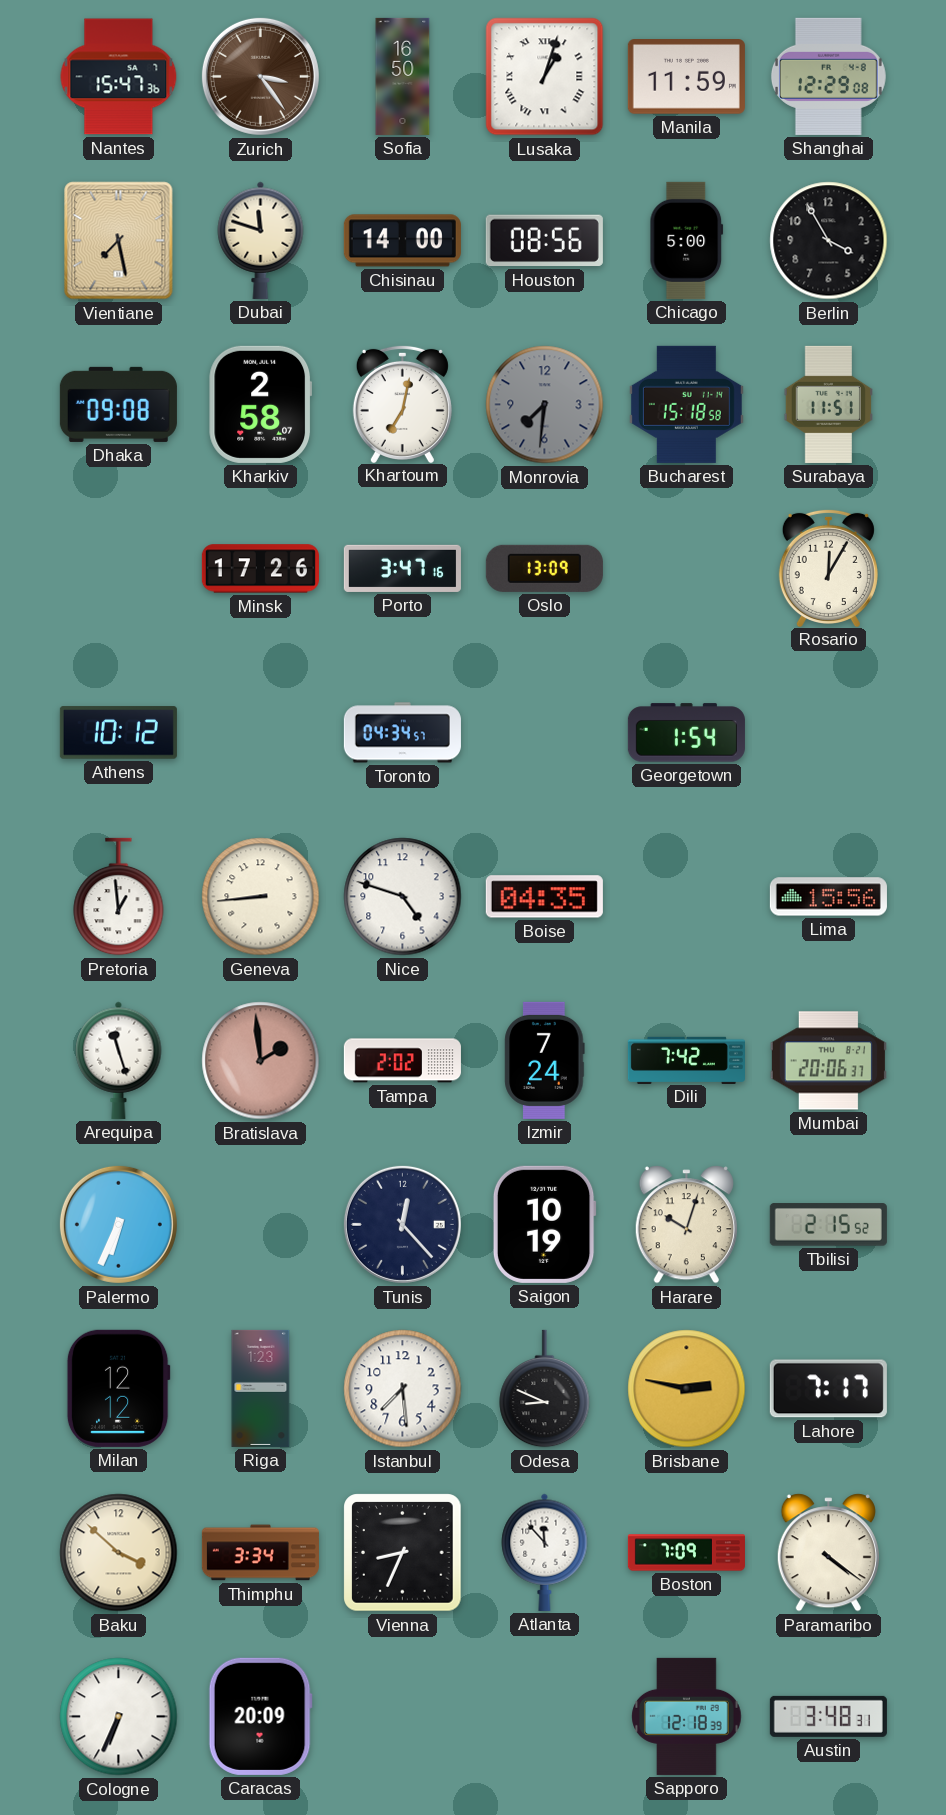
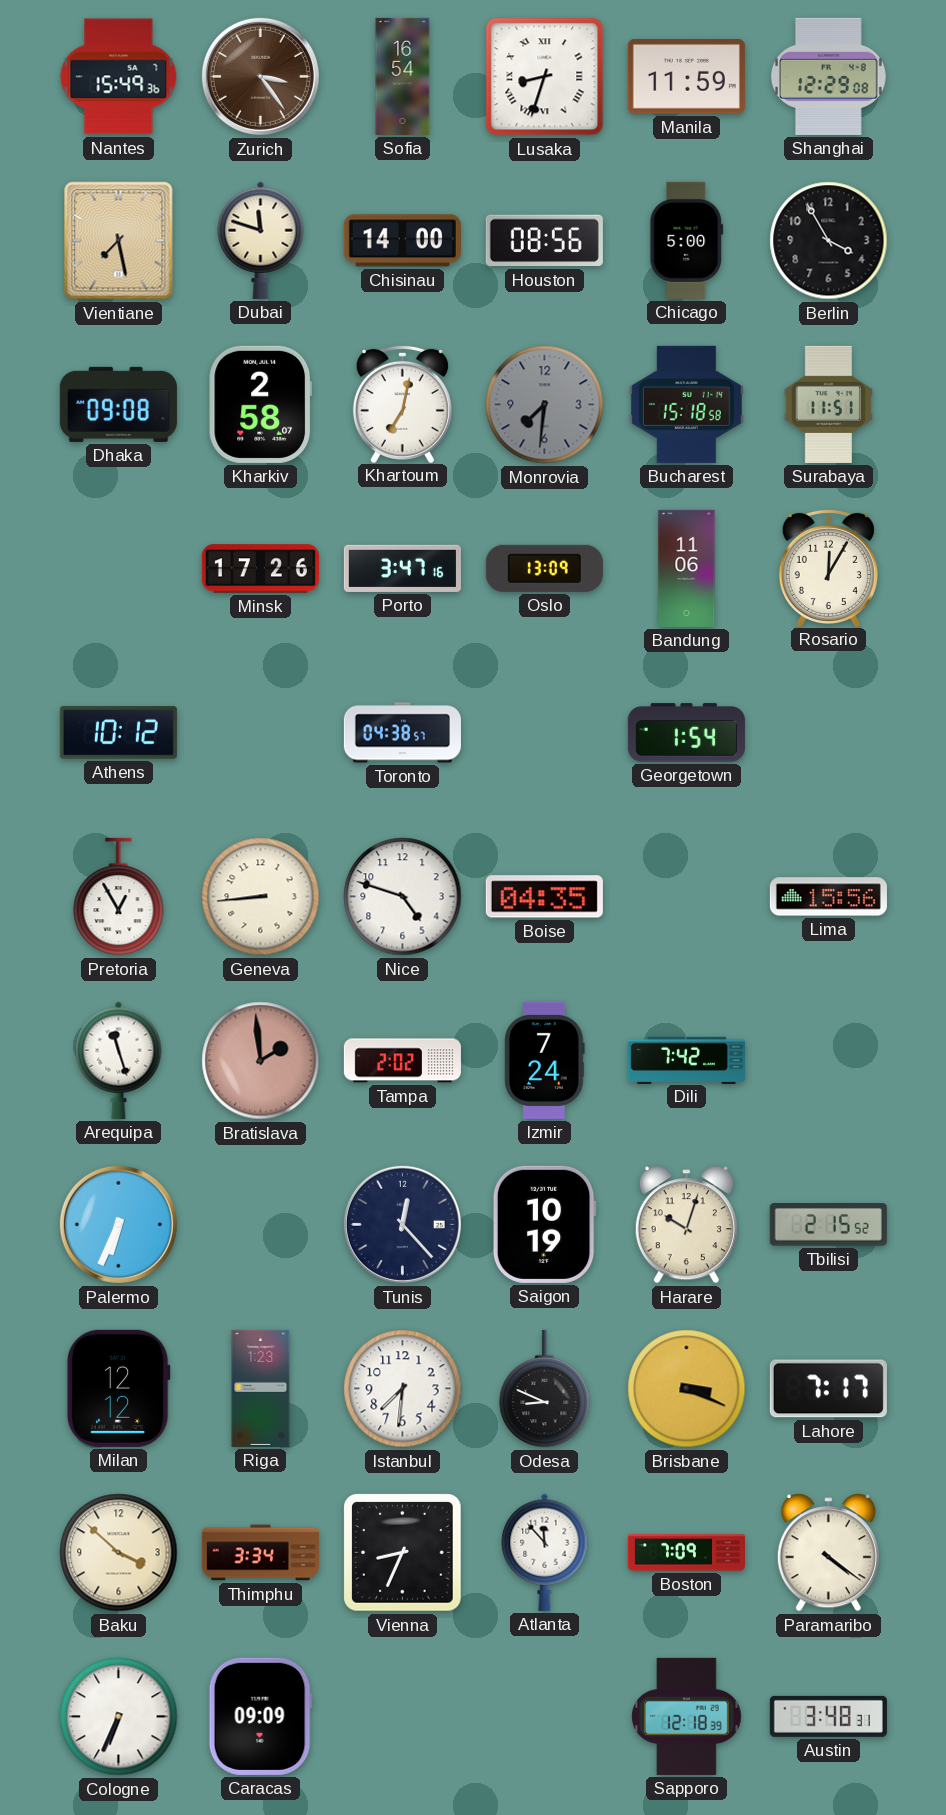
Nantes: 15:47 -> 15:49 (119, 77)
Sofia: 16:50 -> 16:54 (403, 76)
Lusaka: 1:03 -> 8:33 (545, 77)
Bandung: none -> 11:06 (687, 568)
Toronto: 04:34 -> 04:38 (402, 733)
Pretoria: 12:59 -> 12:55 (119, 897)
Mumbai: 20:06 -> none (828, 1061)
Istanbul: 7:29 -> 7:31 (403, 1389)
Brisbane: 2:47 -> 3:19 (687, 1389)
Caracas: 20:09 -> 09:09 (260, 1716)
